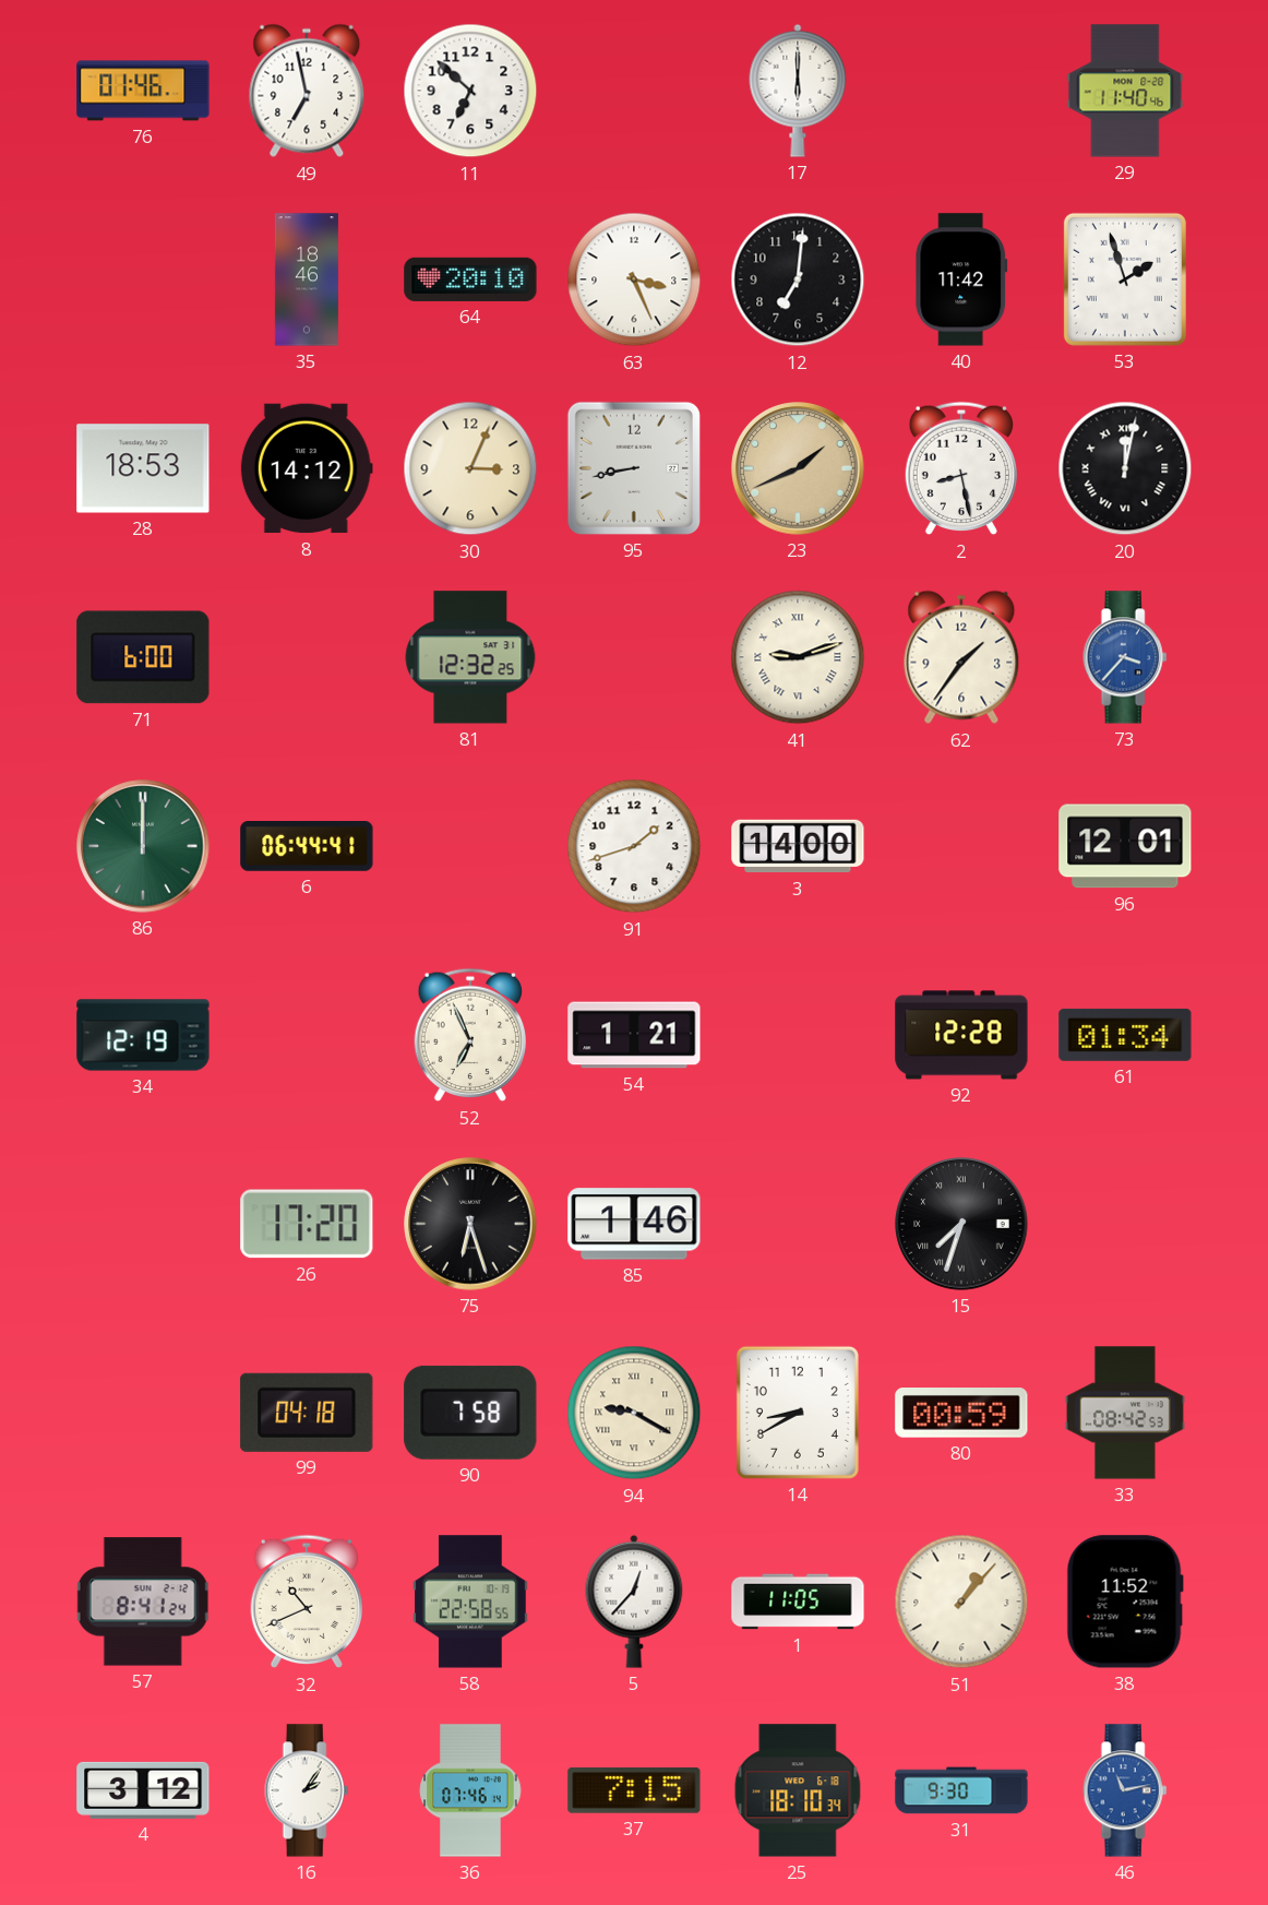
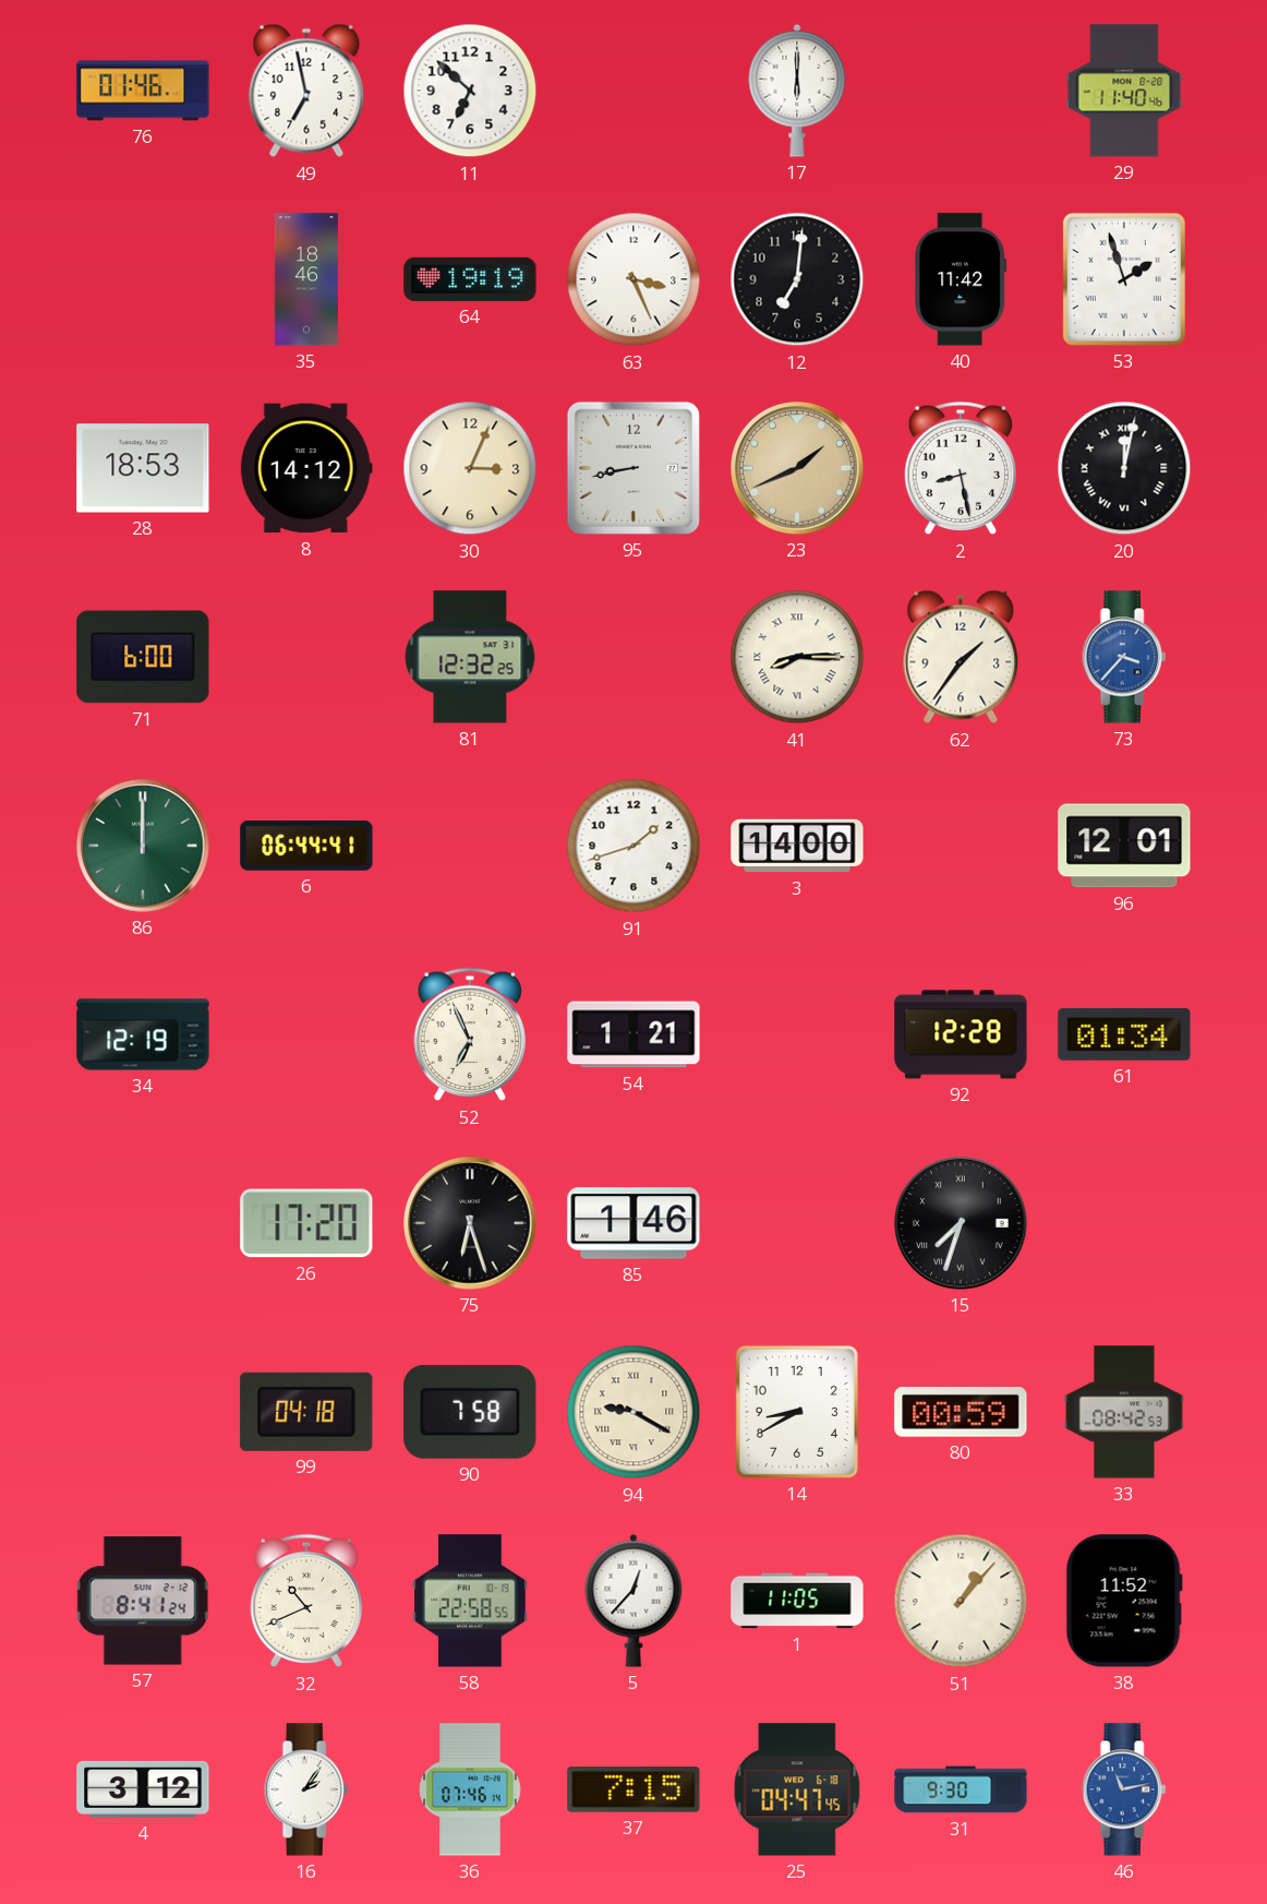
64: 20:10 -> 19:19 (470, 279)
41: 9:12 -> 8:15 (797, 657)
25: 18:10 -> 04:47 (797, 1789)
